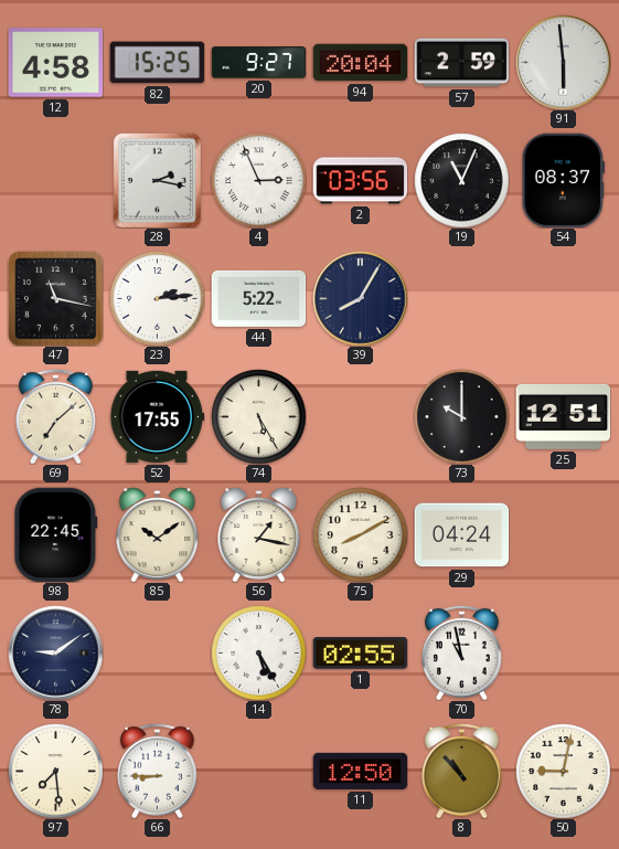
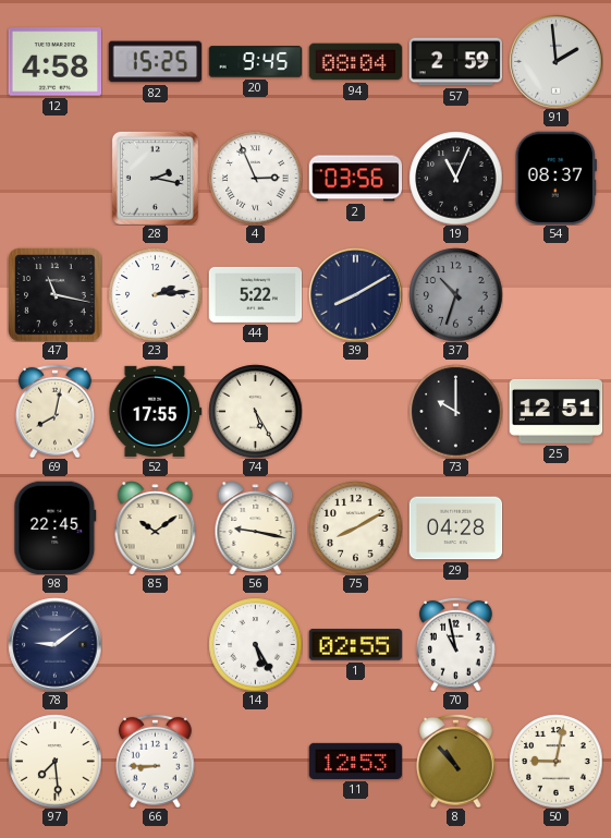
20: 9:27 -> 9:45 (255, 62)
94: 20:04 -> 08:04 (355, 62)
91: 5:59 -> 1:59 (555, 61)
39: 8:05 -> 8:10 (355, 294)
37: none -> 10:33 (455, 294)
69: 7:08 -> 8:02 (56, 411)
56: 1:17 -> 9:17 (256, 527)
29: 04:24 -> 04:28 (455, 529)
11: 12:50 -> 12:53 (355, 761)
